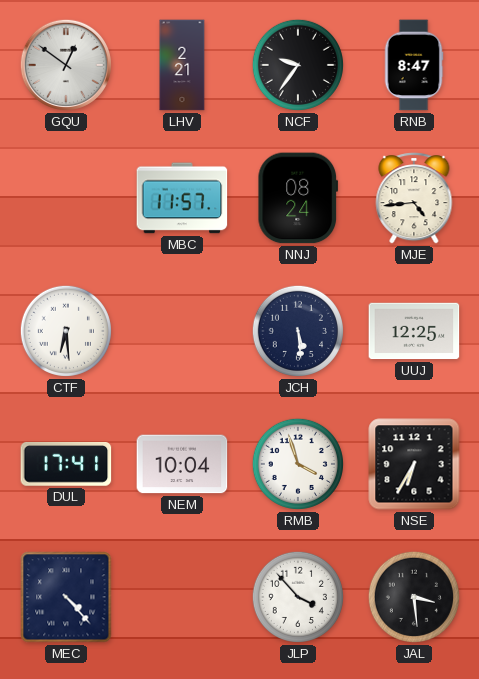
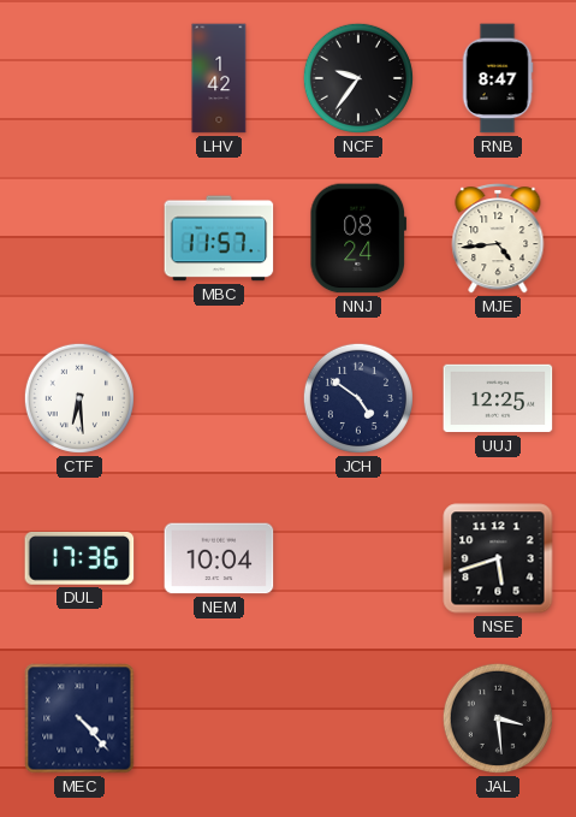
GQU: 12:51 -> none (66, 65)
LHV: 2:21 -> 1:42 (219, 78)
JCH: 5:29 -> 4:51 (358, 398)
DUL: 17:41 -> 17:36 (79, 558)
RMB: 3:57 -> none (298, 464)
NSE: 6:35 -> 5:42 (498, 558)
JLP: 3:53 -> none (298, 597)
